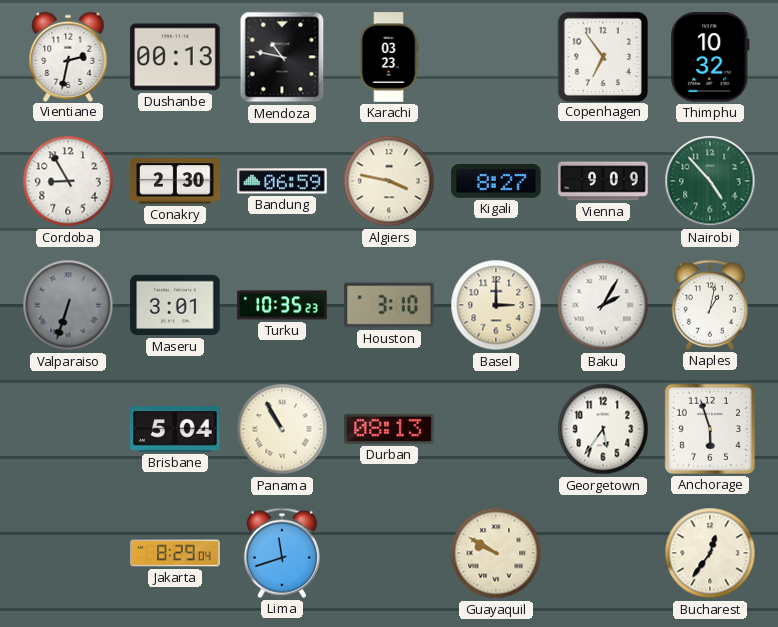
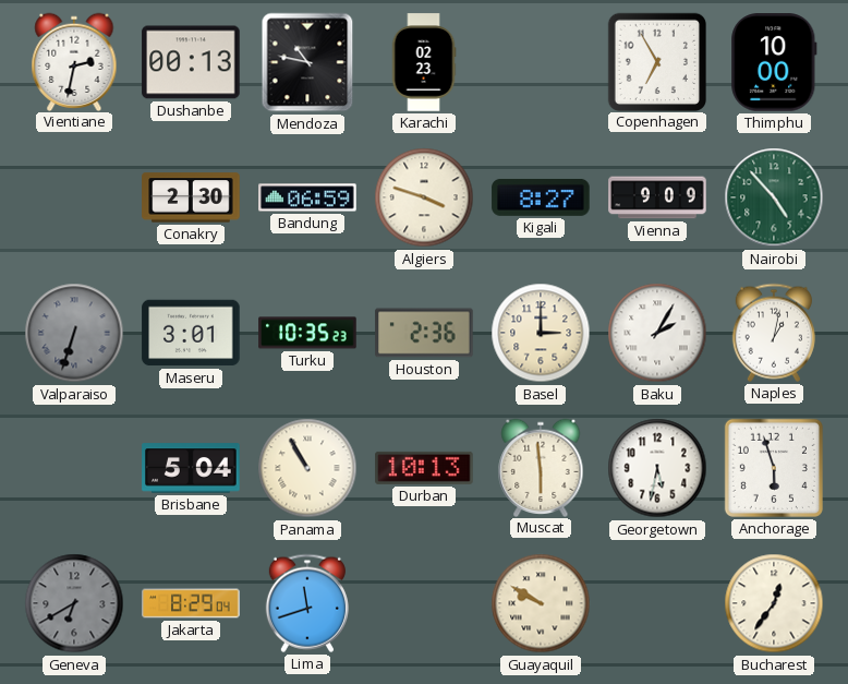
Karachi: 03:23 -> 02:23 (424, 62)
Copenhagen: 6:54 -> 6:55 (656, 61)
Thimphu: 10:32 -> 10:00 (774, 62)
Cordoba: 8:55 -> none (68, 181)
Algiers: 3:47 -> 3:48 (424, 197)
Houston: 3:10 -> 2:36 (424, 333)
Durban: 08:13 -> 10:13 (424, 468)
Muscat: none -> 5:59 (541, 467)
Georgetown: 5:36 -> 5:32 (657, 468)
Geneva: none -> 6:40 (74, 603)
